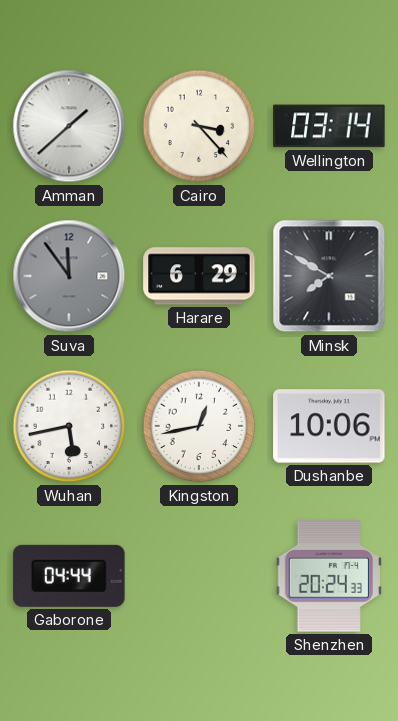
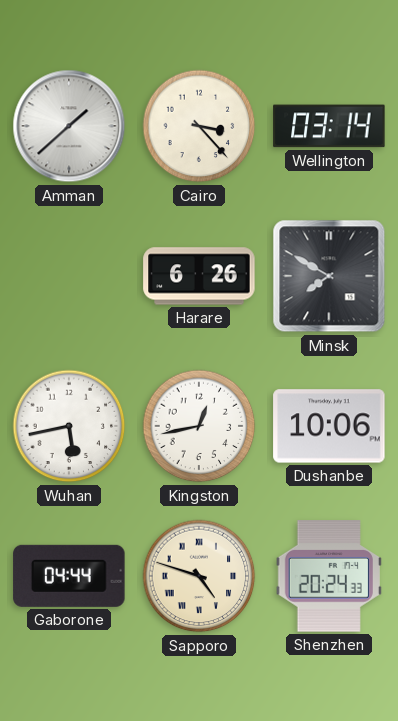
Suva: 11:54 -> none (69, 276)
Harare: 6:29 -> 6:26 (199, 276)
Sapporo: none -> 4:48 (199, 576)
